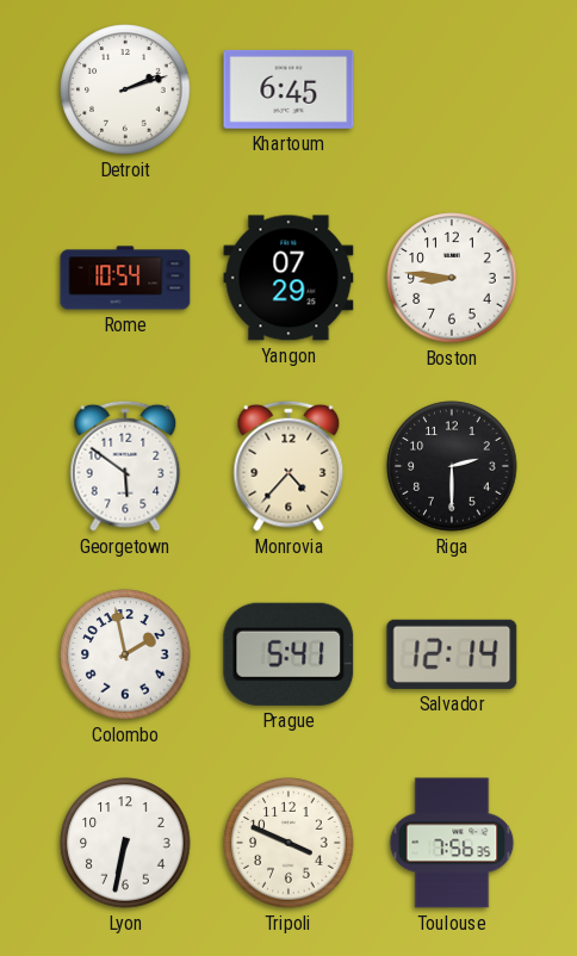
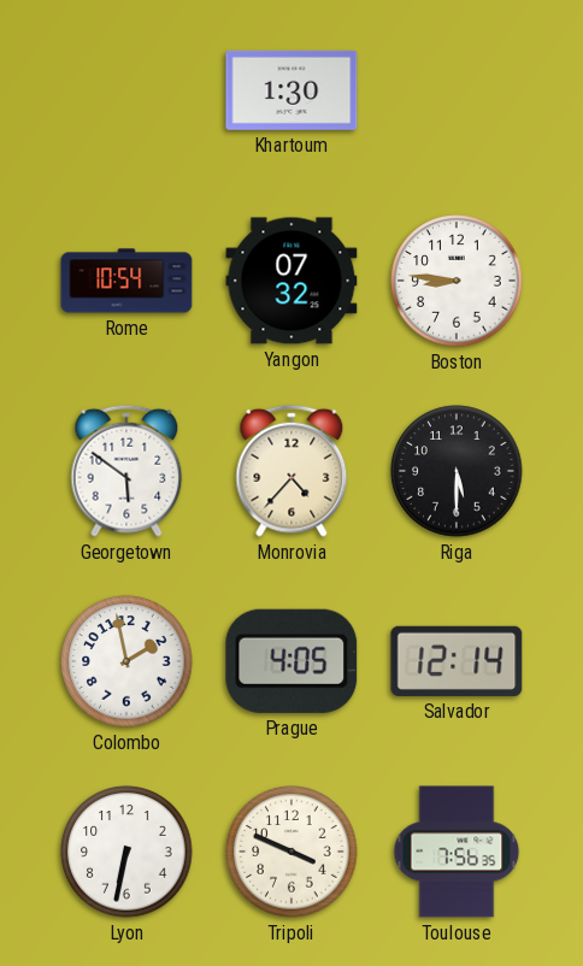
Detroit: 2:12 -> none (125, 89)
Khartoum: 6:45 -> 1:30 (291, 90)
Yangon: 07:29 -> 07:32 (291, 281)
Riga: 2:30 -> 5:30 (457, 471)
Prague: 5:41 -> 4:05 (291, 661)
